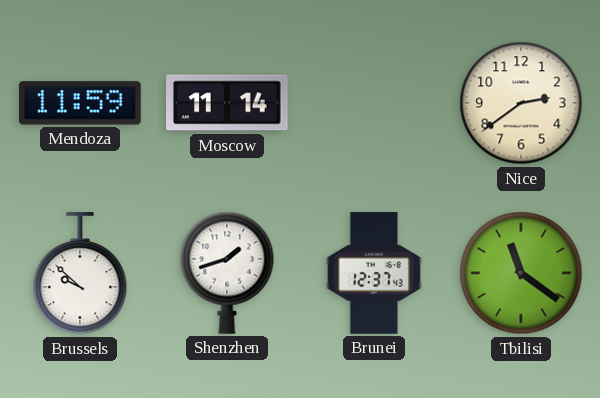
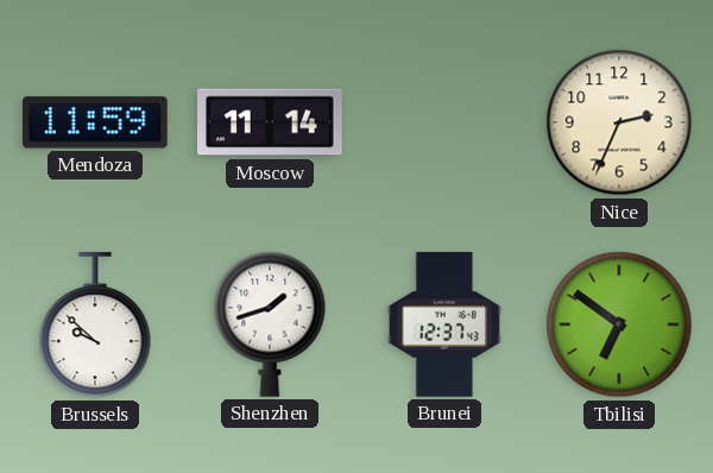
Nice: 2:39 -> 2:34 (619, 122)
Tbilisi: 11:21 -> 6:51 (619, 324)
